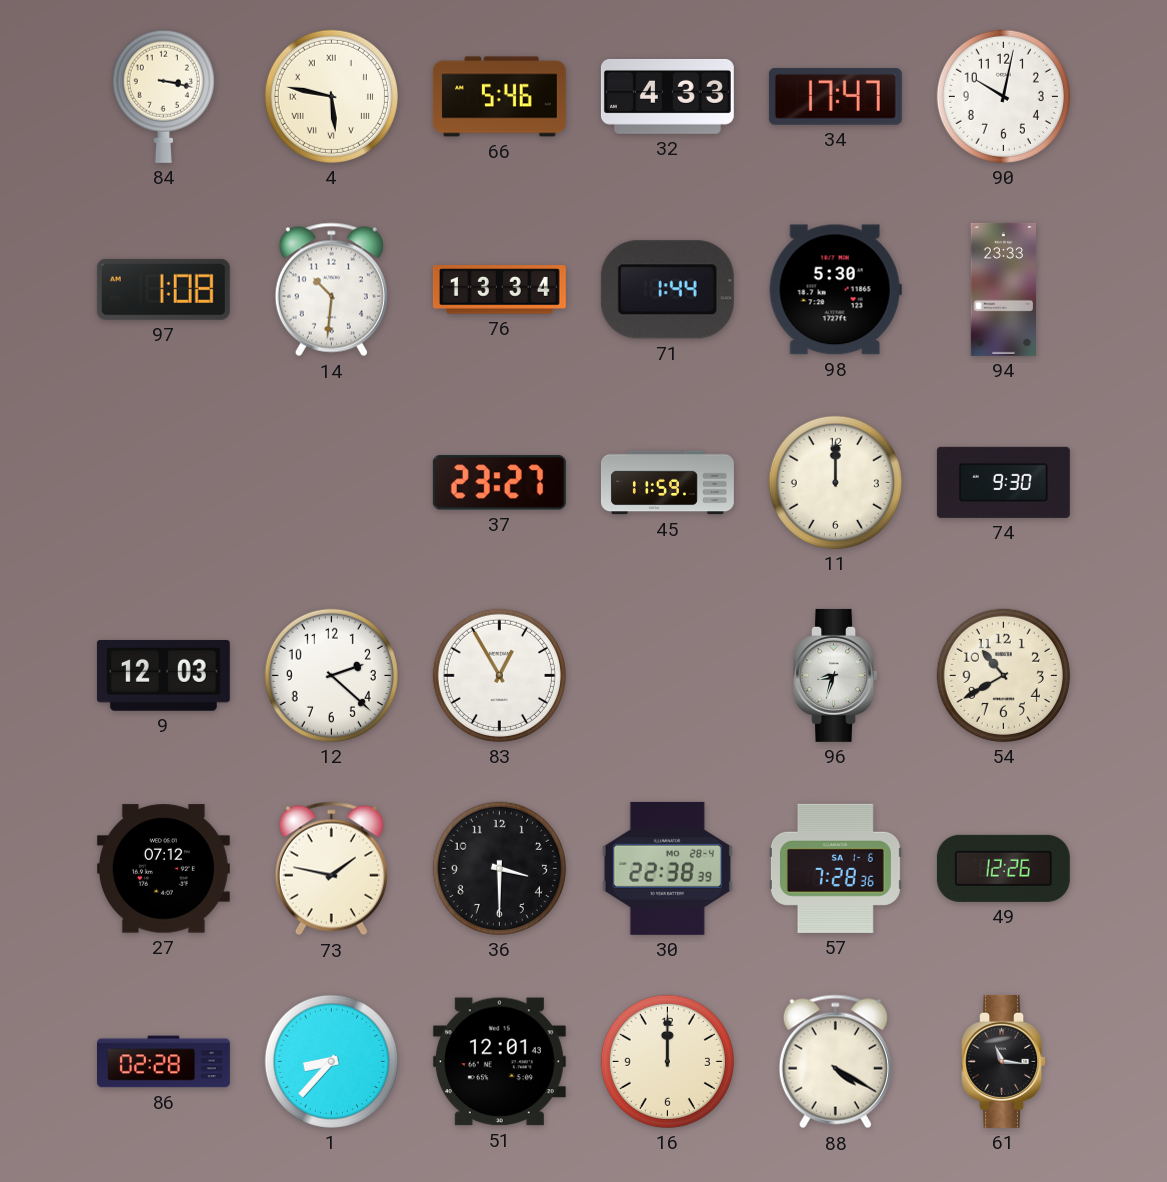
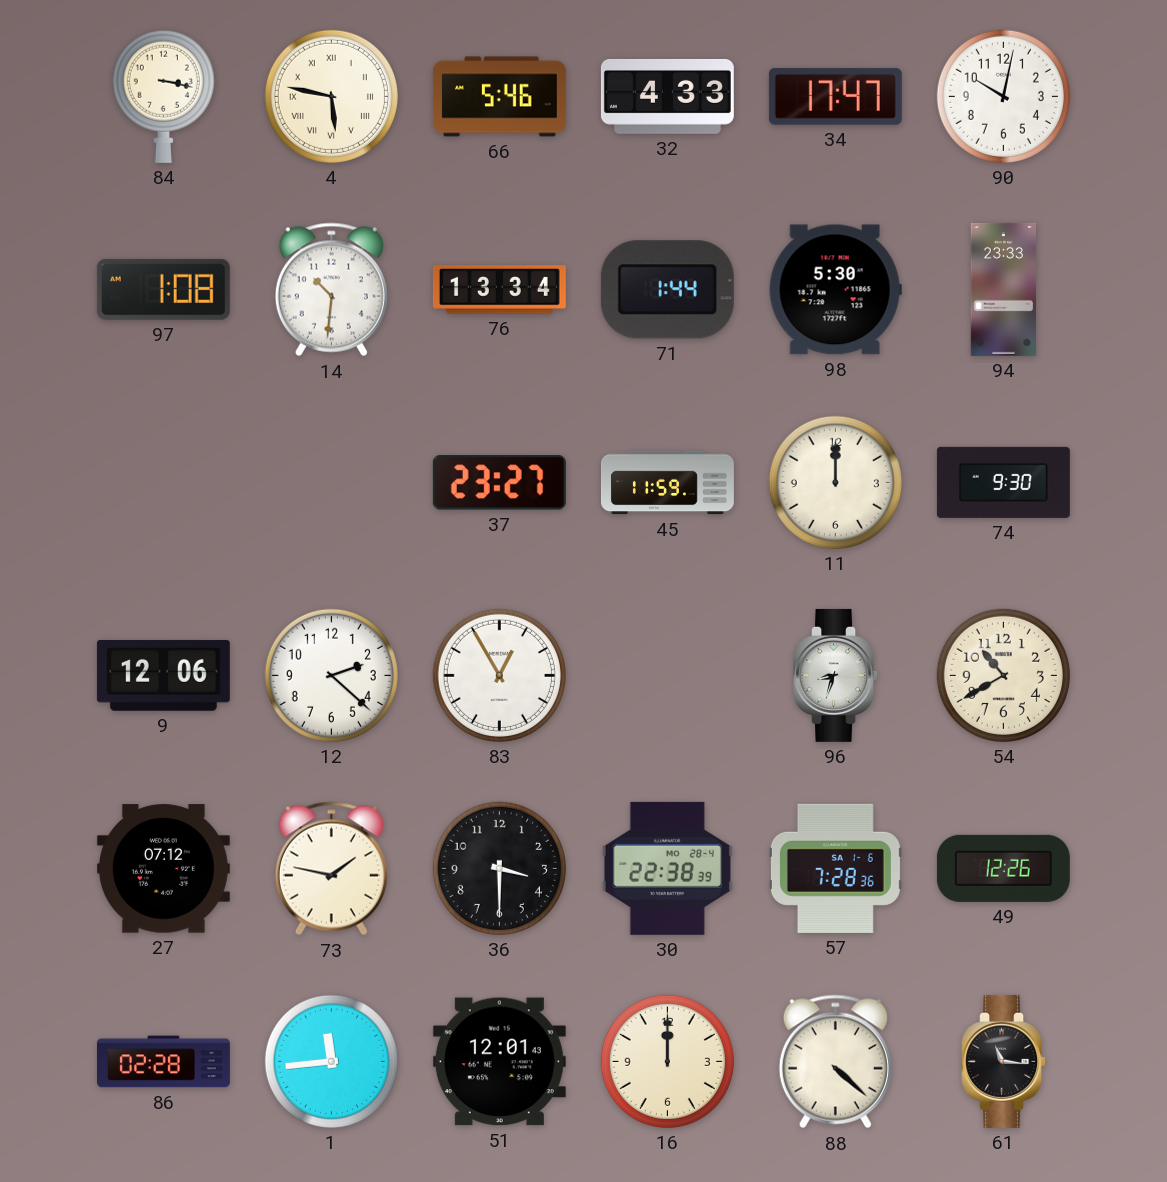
9: 12:03 -> 12:06 (163, 675)
1: 8:37 -> 11:44 (331, 1061)
88: 4:20 -> 4:22 (835, 1062)
